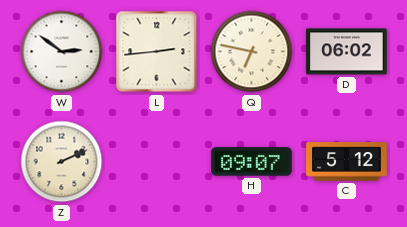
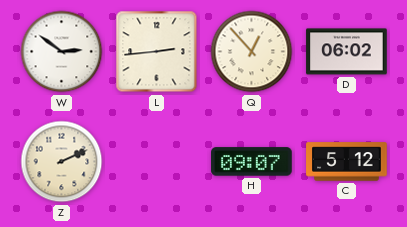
Q: 6:47 -> 12:53 (252, 52)
